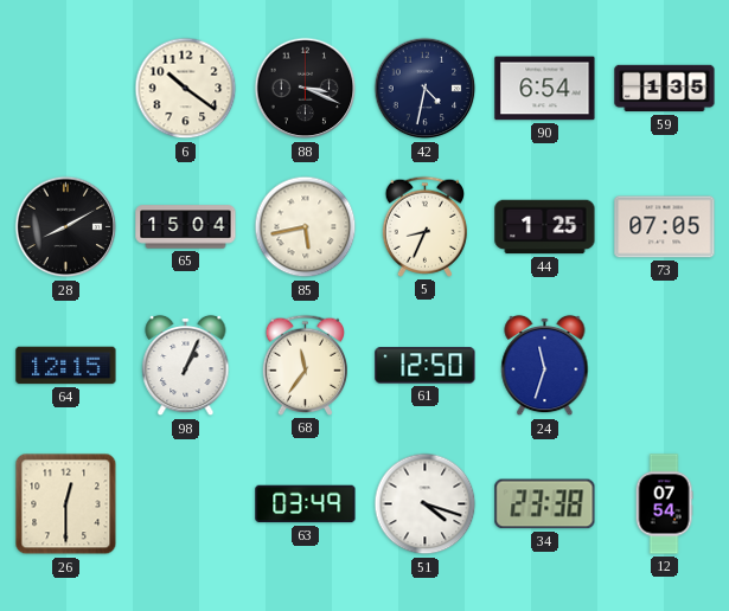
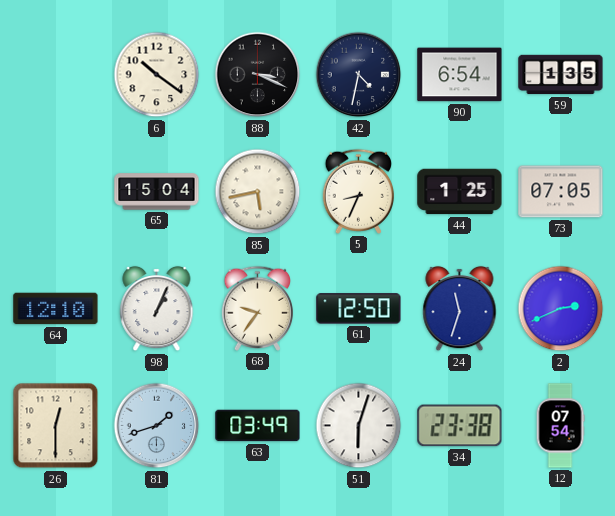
28: 8:10 -> none (66, 227)
64: 12:15 -> 12:10 (56, 309)
68: 11:36 -> 9:36 (257, 308)
2: none -> 2:41 (561, 309)
81: none -> 1:42 (157, 426)
51: 4:18 -> 6:03 (359, 426)
